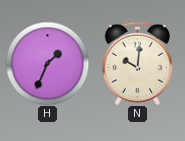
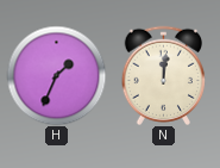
N: 10:01 -> 12:01 (164, 75)
